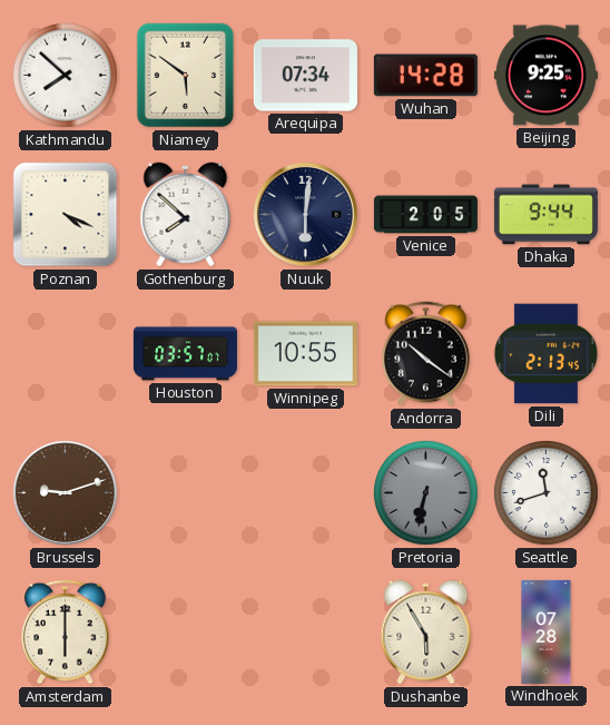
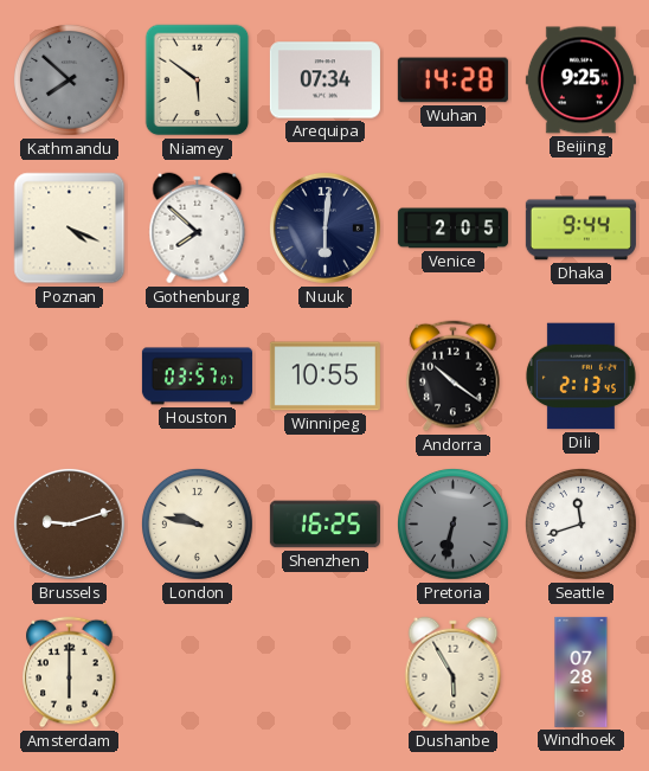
Kathmandu dial: white -> grey (69, 79)
London: none -> 9:47 (197, 523)
Shenzhen: none -> 16:25 (324, 525)
